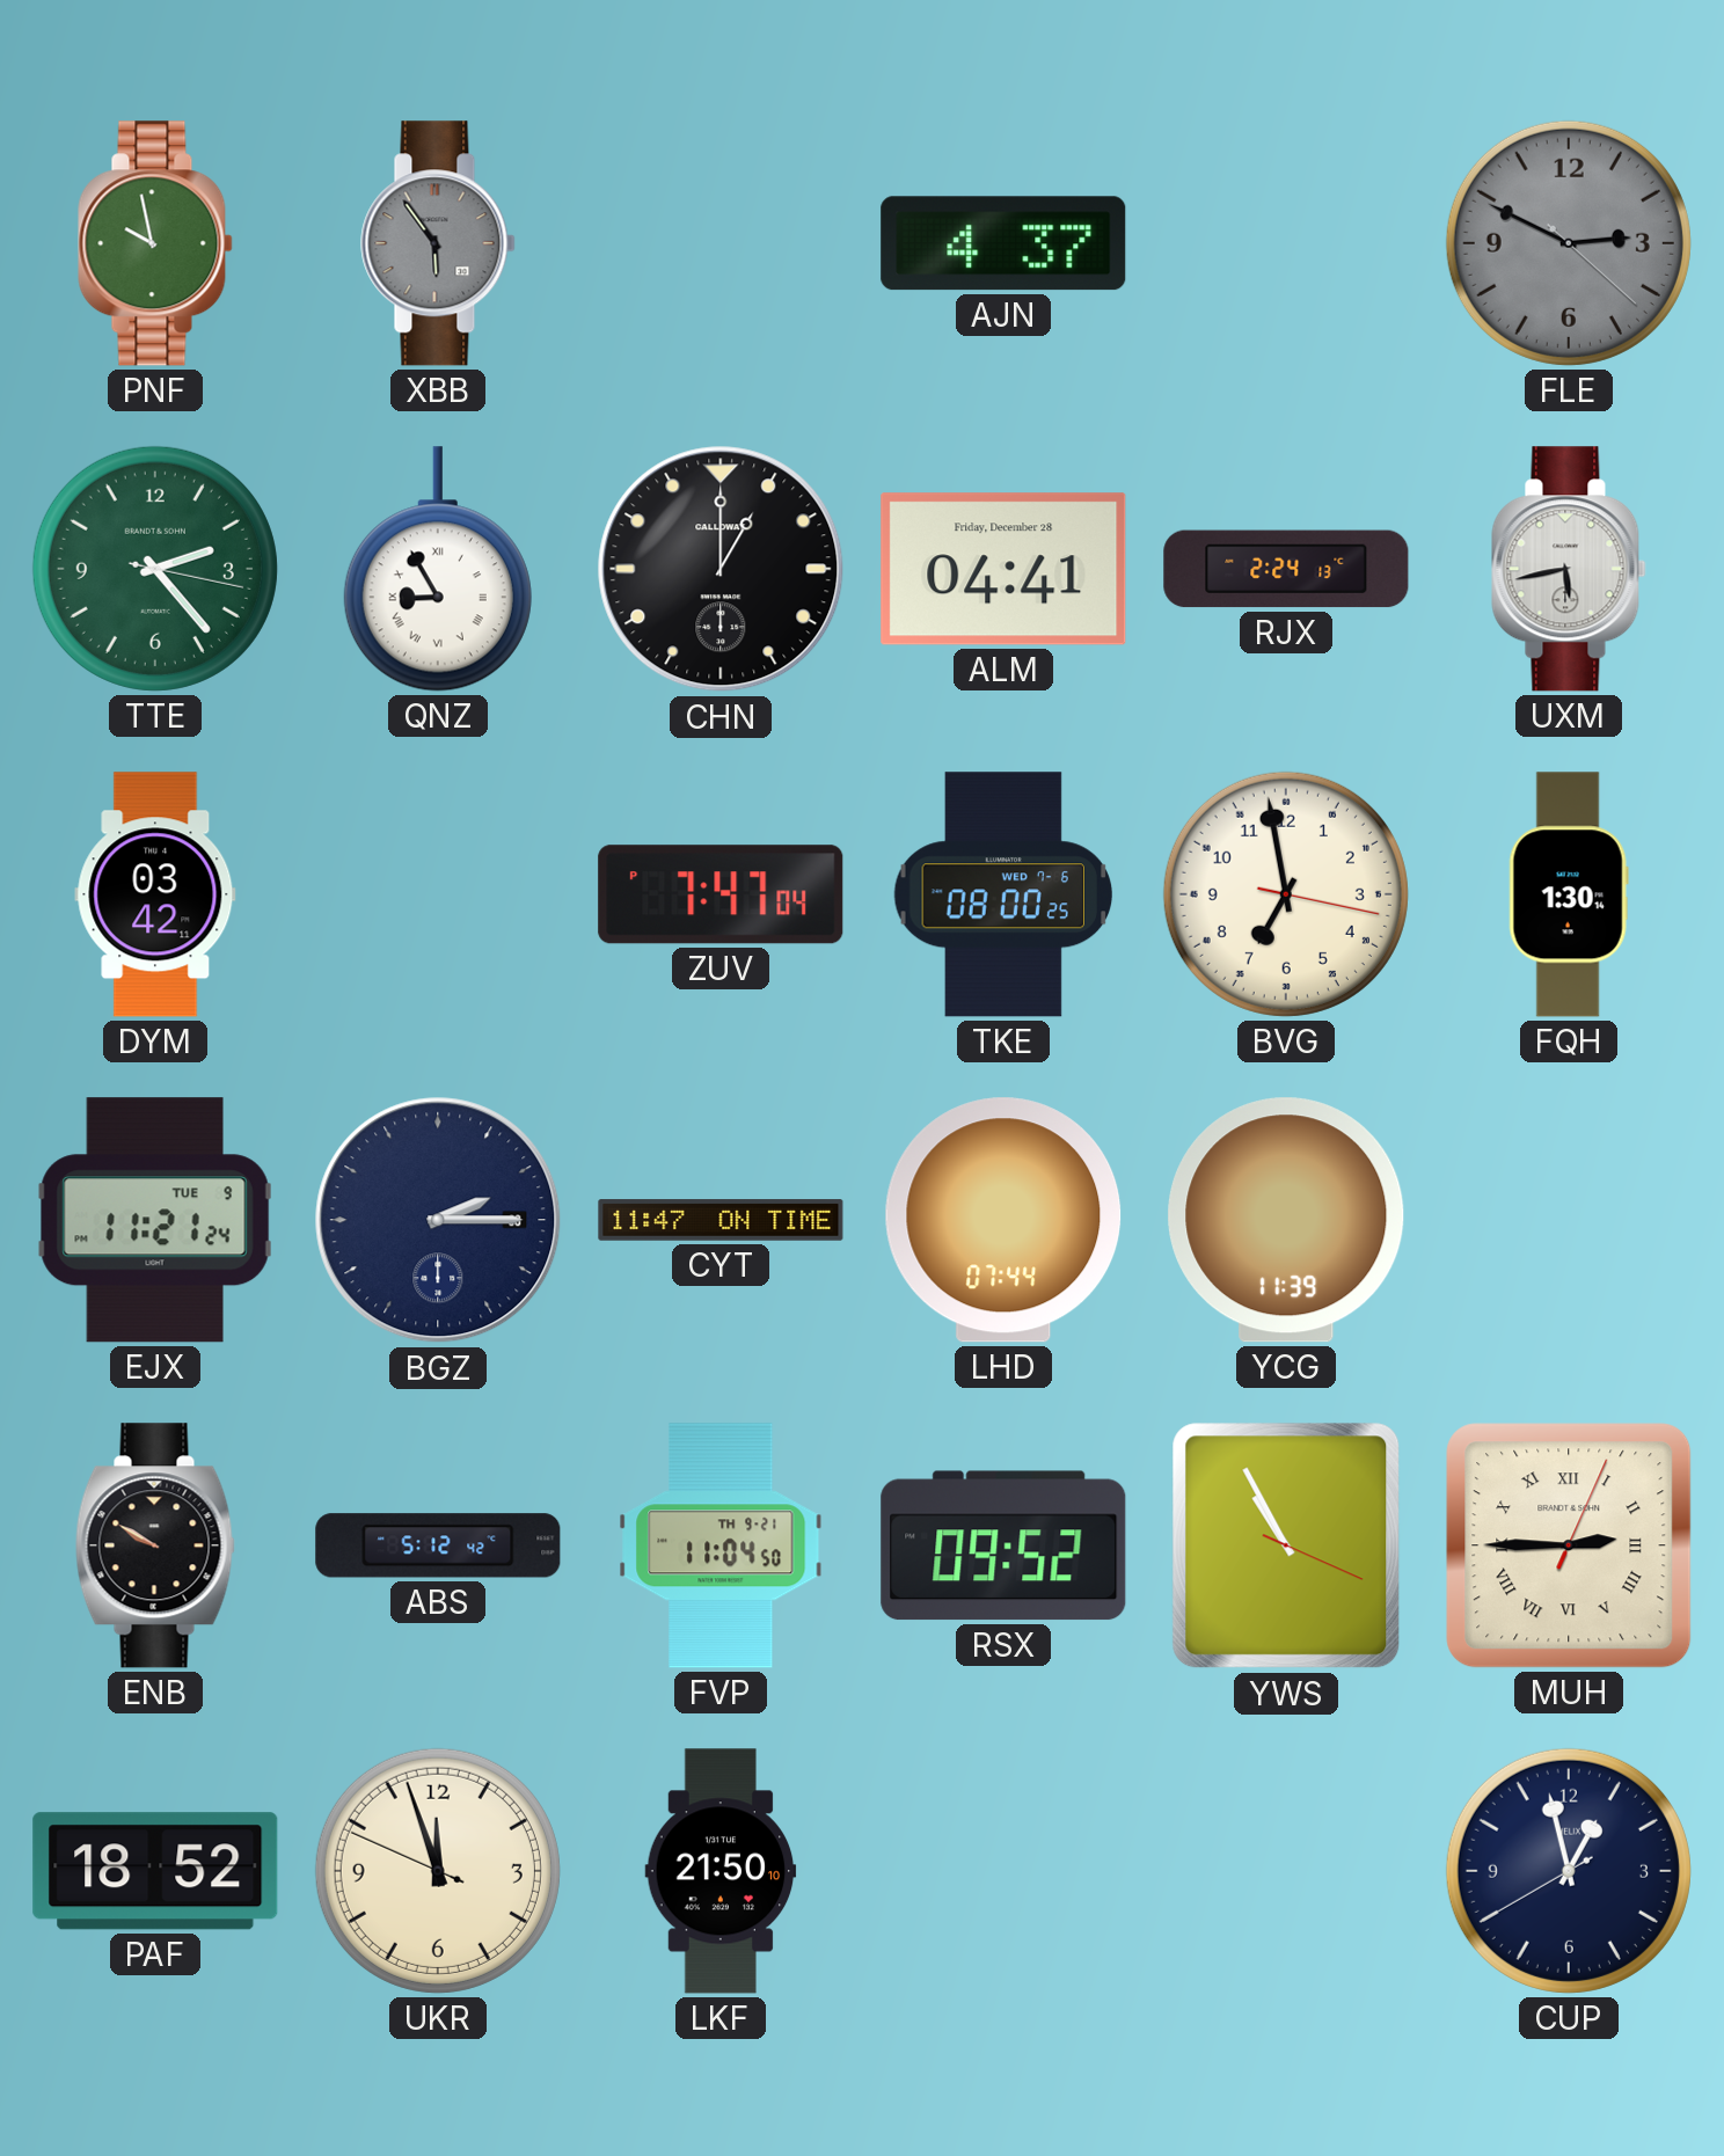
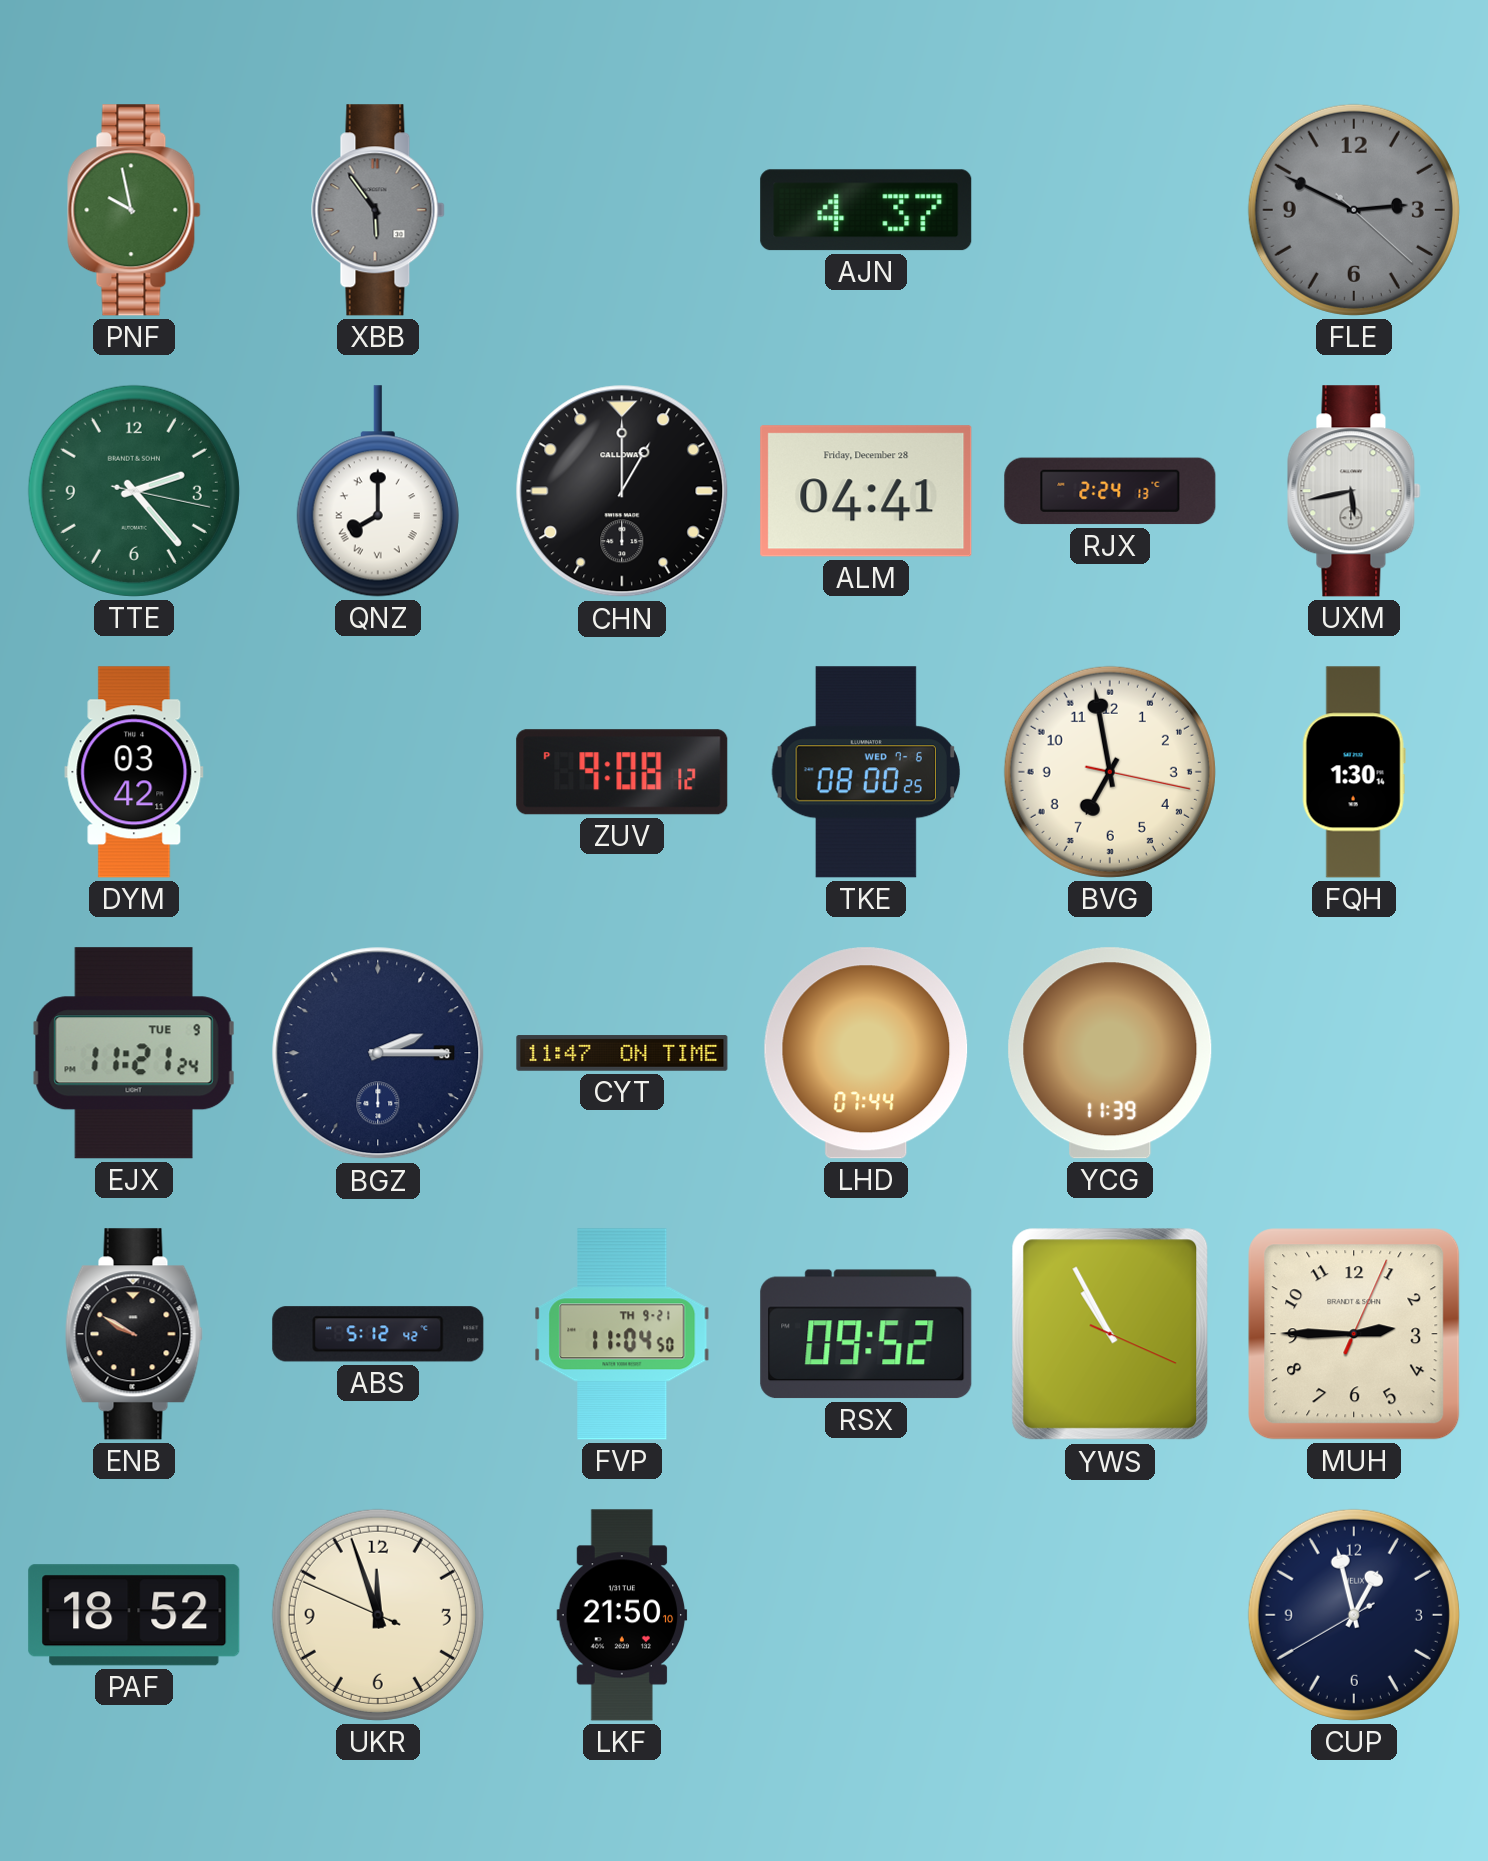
QNZ: 8:55 -> 8:00 (378, 491)
ZUV: 7:47 -> 9:08 (622, 772)
MUH numerals: Roman -> Arabic (1354, 1334)
